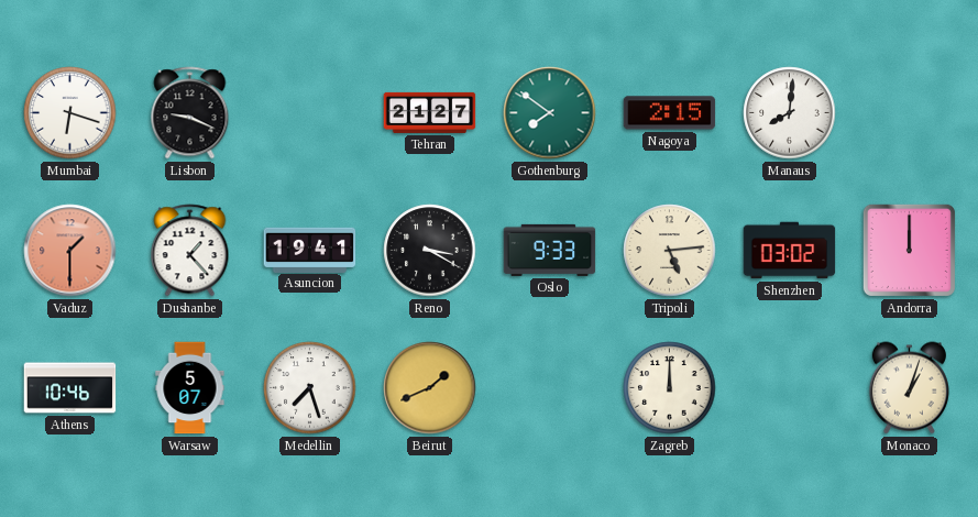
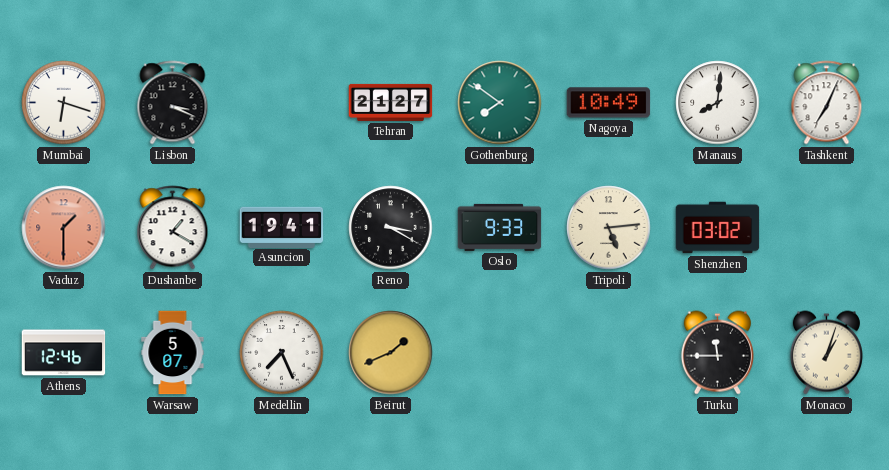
Lisbon: 9:19 -> 3:19 (173, 103)
Nagoya: 2:15 -> 10:49 (609, 103)
Tashkent: none -> 7:04 (827, 103)
Dushanbe: 1:23 -> 1:20 (173, 228)
Andorra: 12:00 -> none (909, 250)
Athens: 10:46 -> 12:46 (64, 353)
Medellin: 7:27 -> 7:26 (282, 353)
Zagreb: 12:00 -> none (670, 388)
Turku: none -> 11:45 (717, 353)
